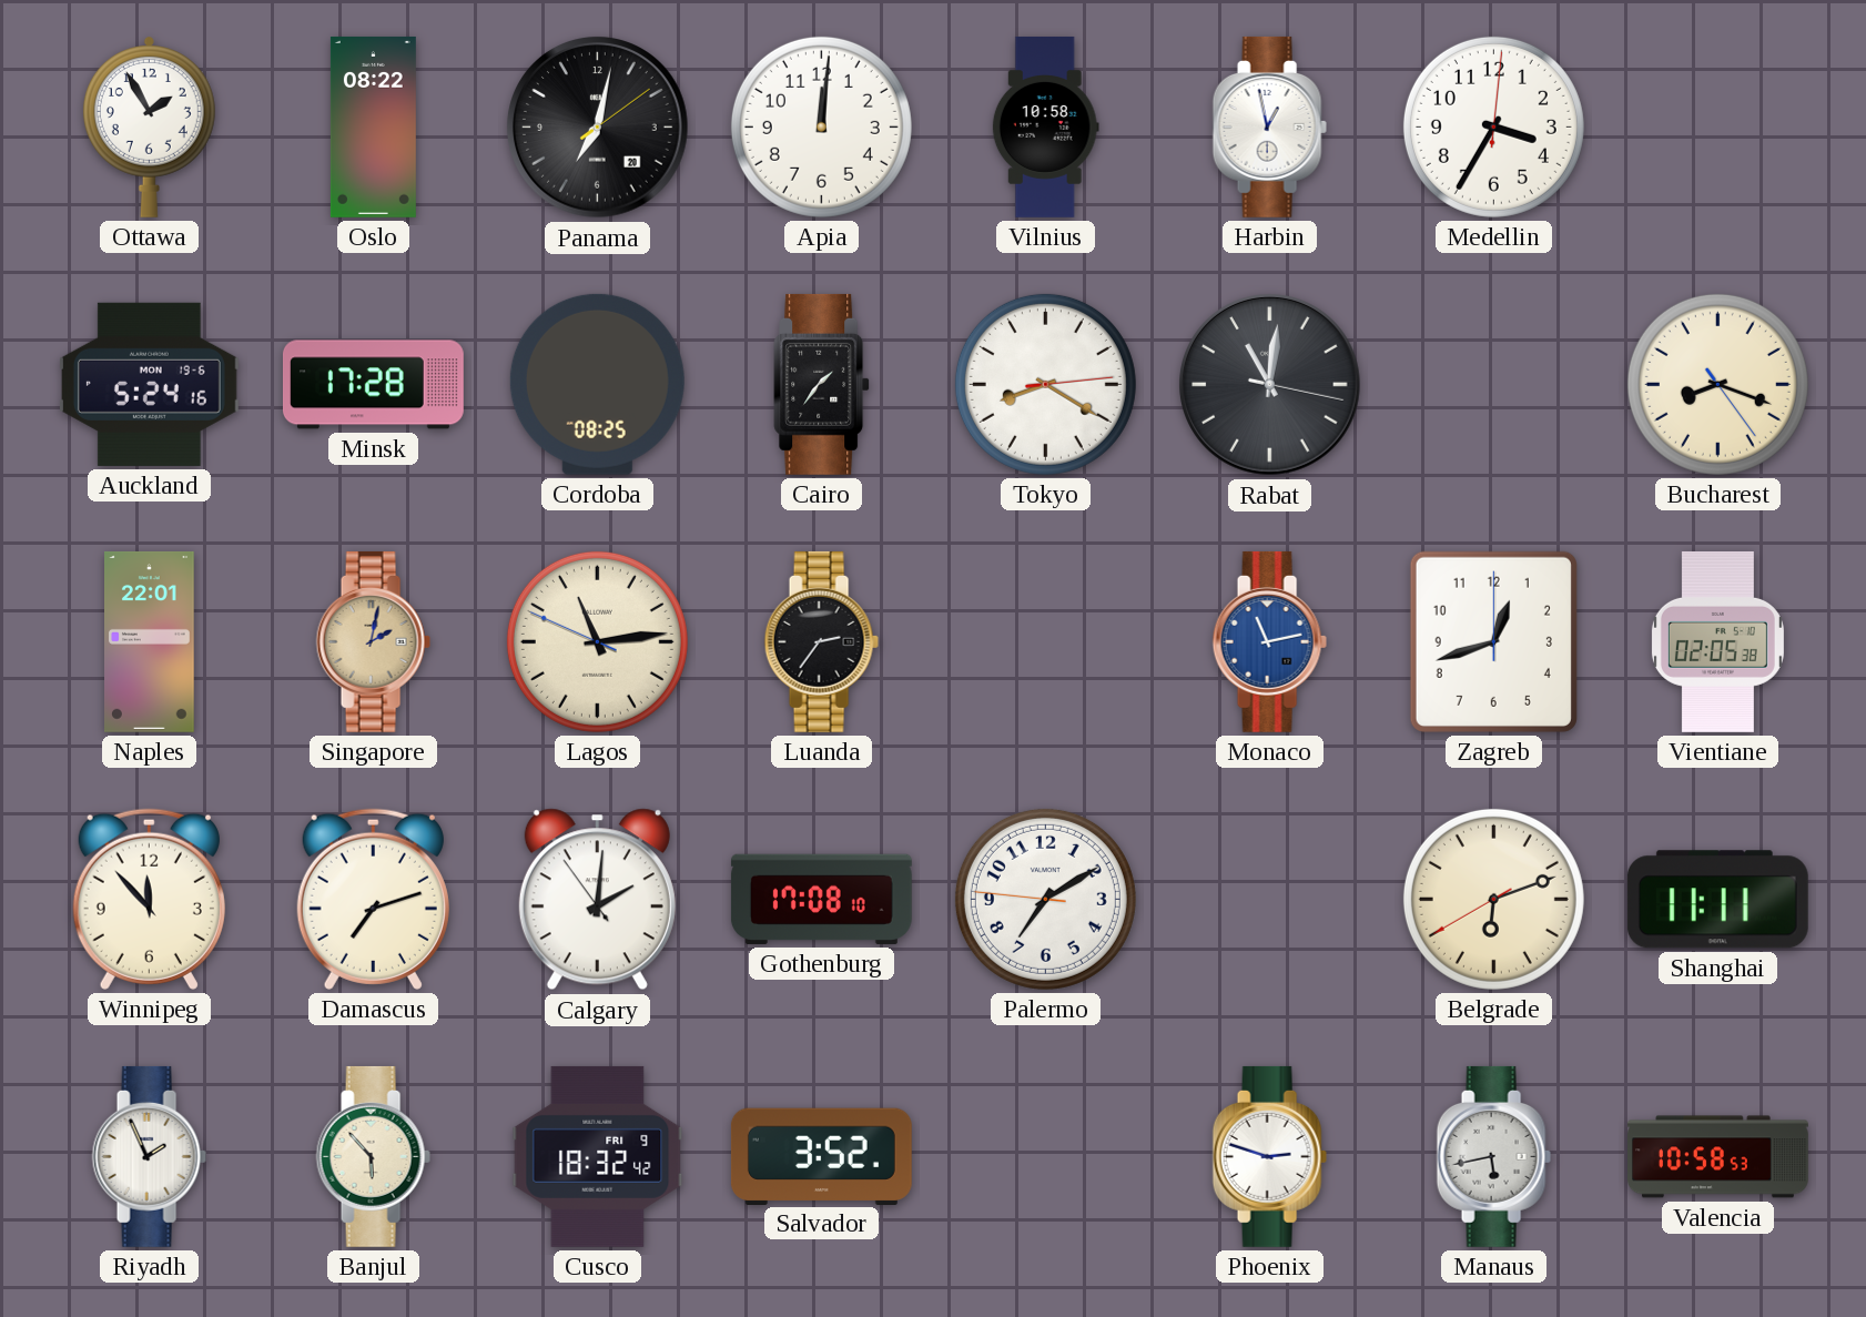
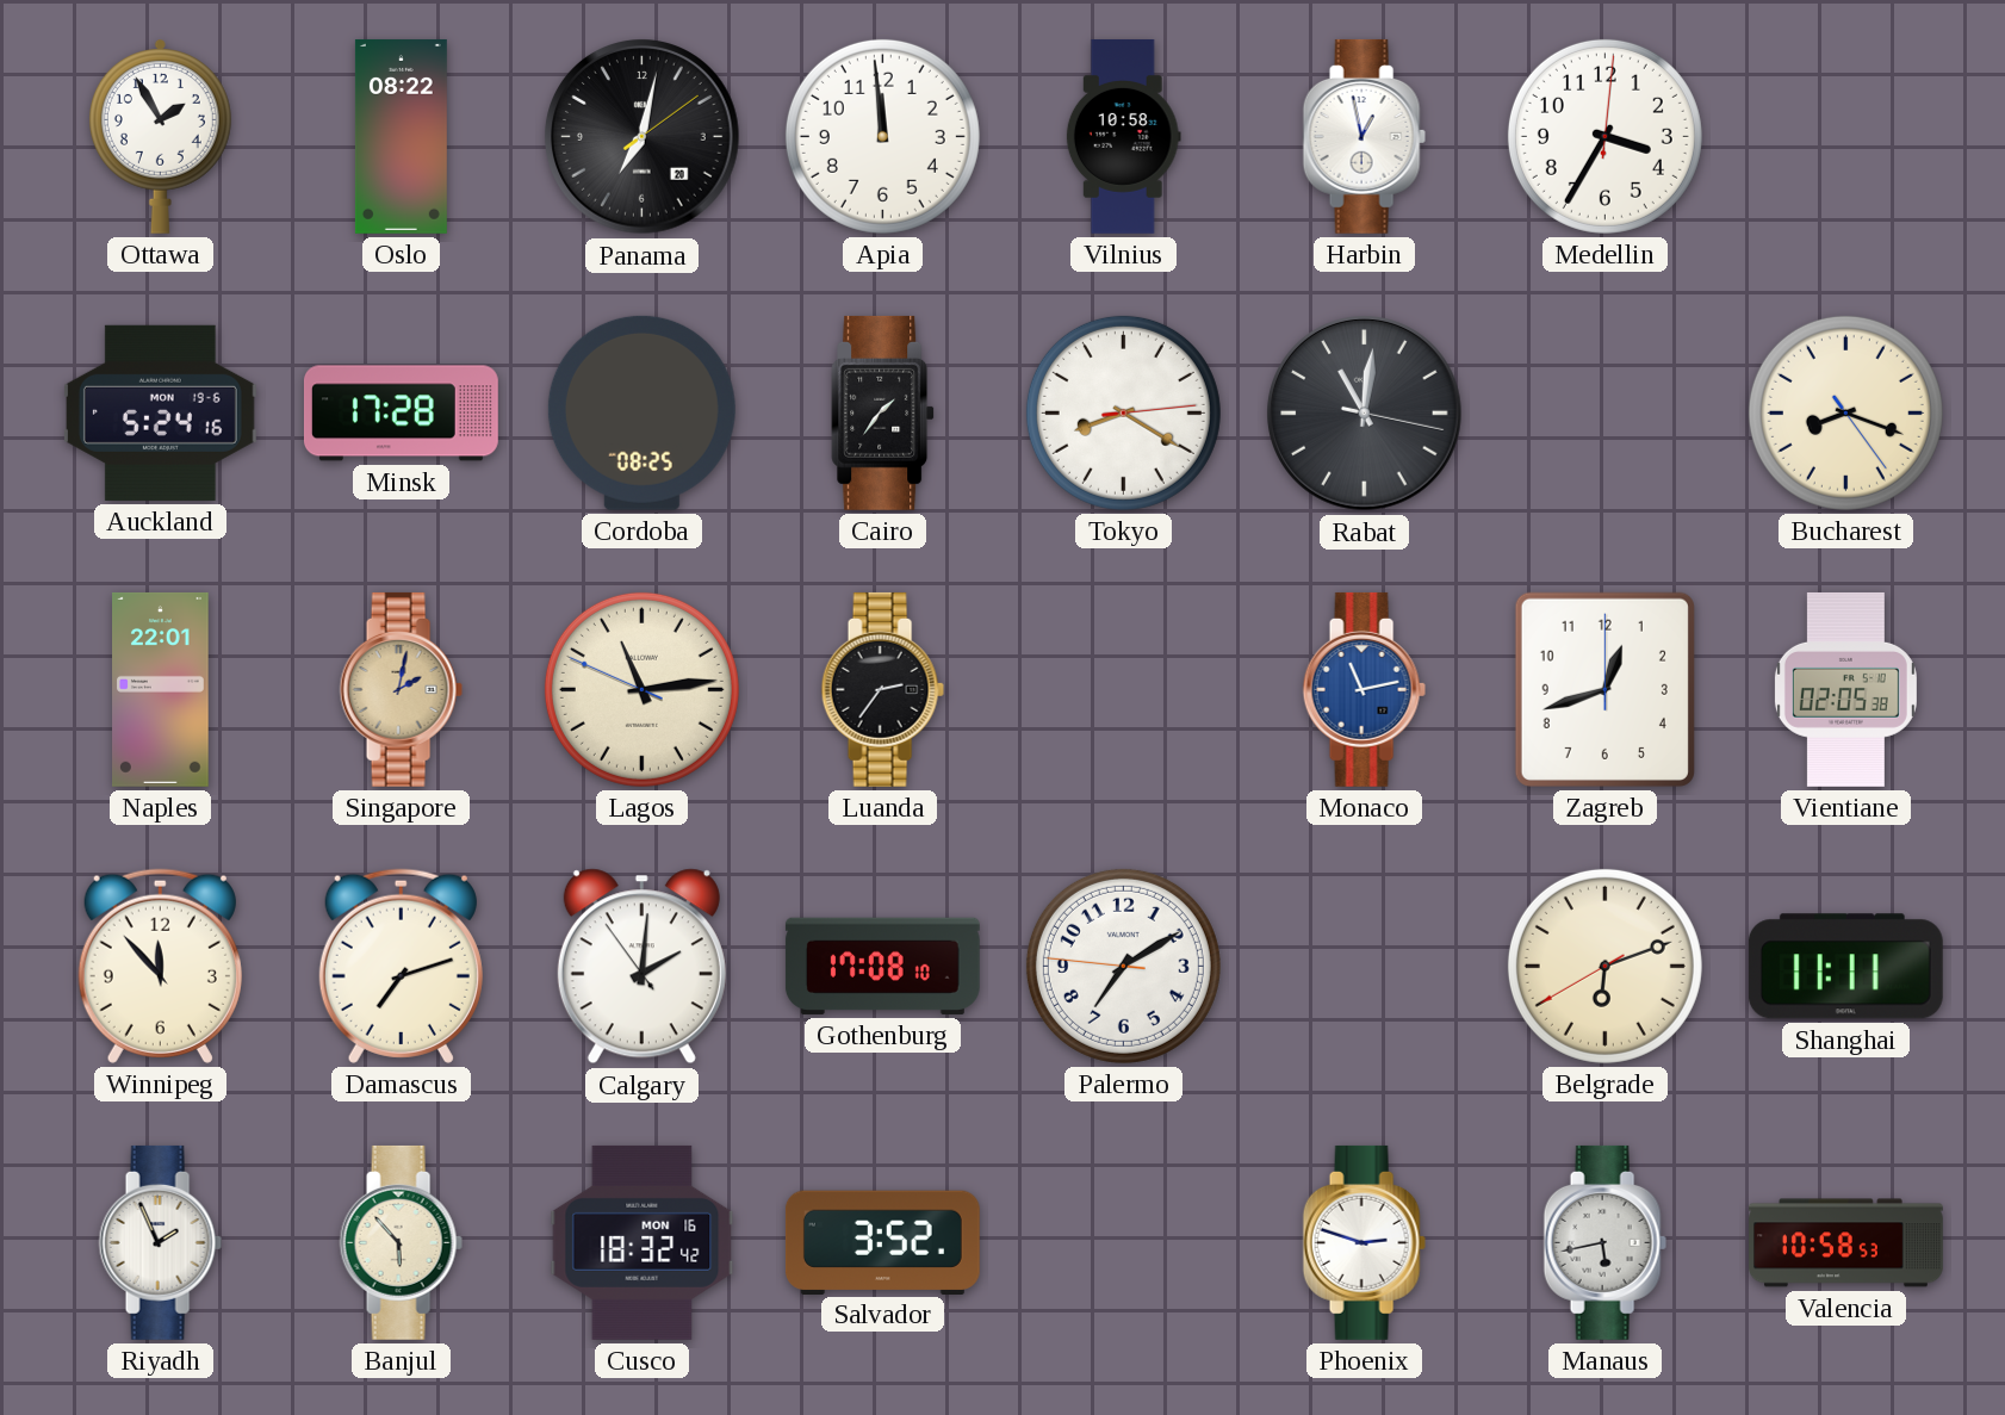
Apia: 12:01 -> 11:59 (882, 136)
Cusco date: FRI 9 -> MON 16 (643, 1242)
